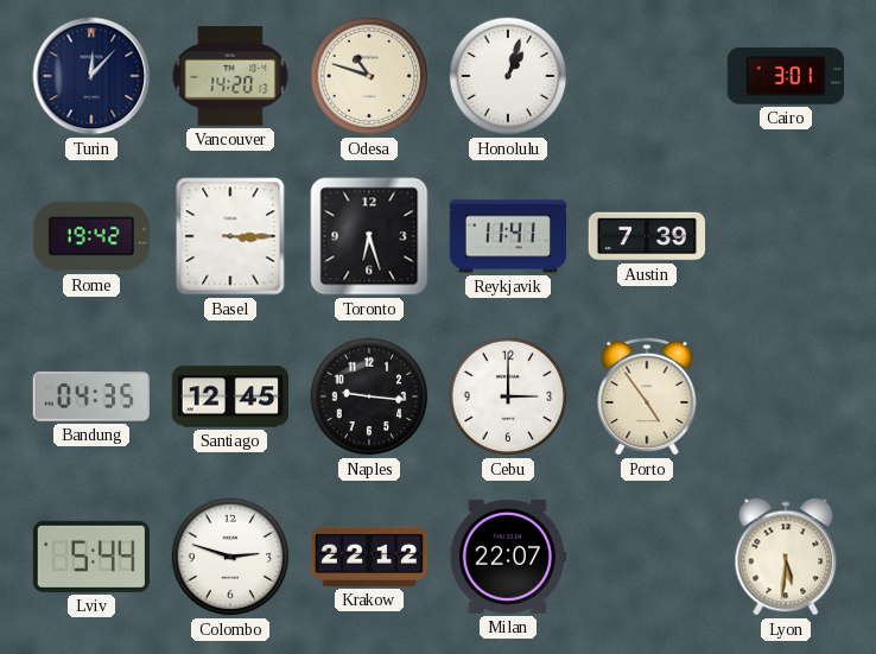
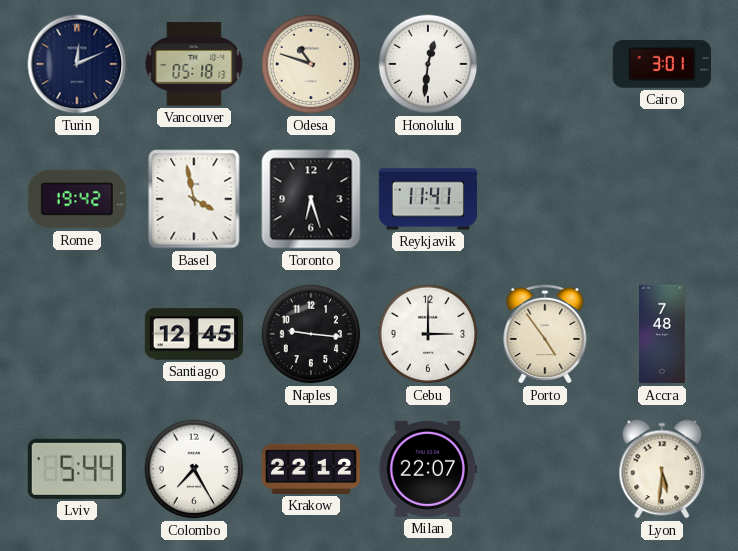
Turin: 12:07 -> 12:11 (77, 64)
Vancouver: 14:20 -> 05:18 (194, 64)
Honolulu: 1:03 -> 12:31 (428, 64)
Basel: 3:15 -> 3:58 (194, 199)
Austin: 7:39 -> none (646, 236)
Bandung: 04:35 -> none (90, 396)
Accra: none -> 7:48 (662, 334)
Colombo: 2:48 -> 7:25 (194, 469)
